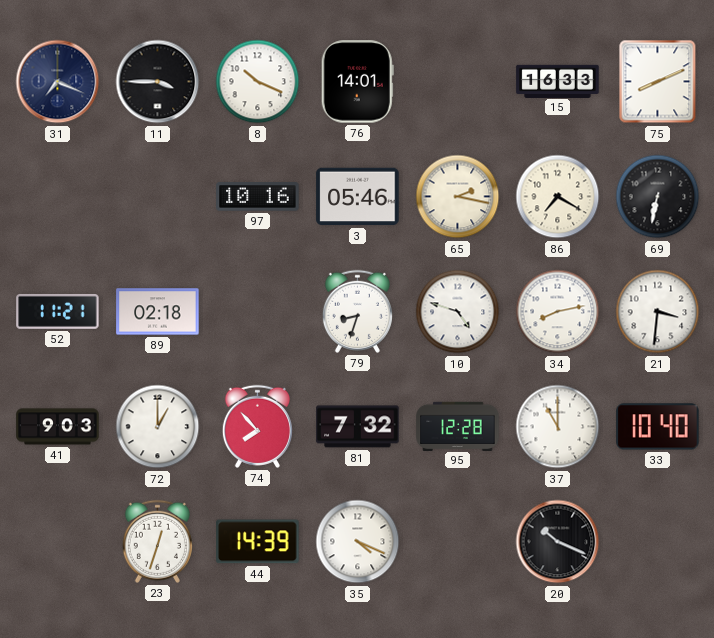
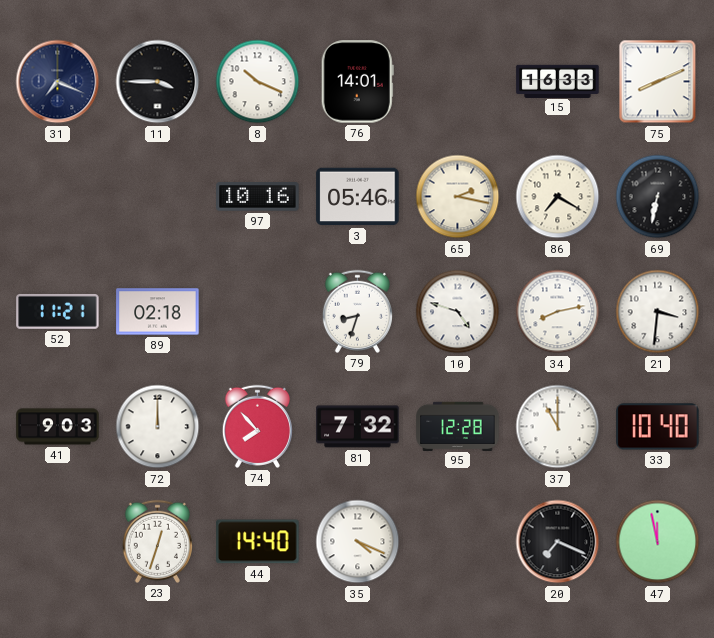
72: 1:00 -> 12:00 (158, 427)
44: 14:39 -> 14:40 (258, 542)
20: 10:19 -> 7:19 (558, 542)
47: none -> 11:58 (658, 542)
